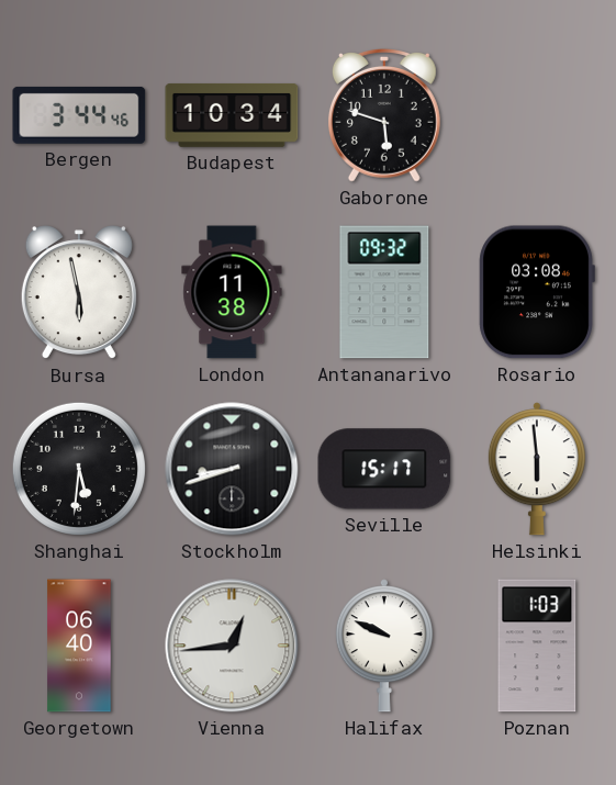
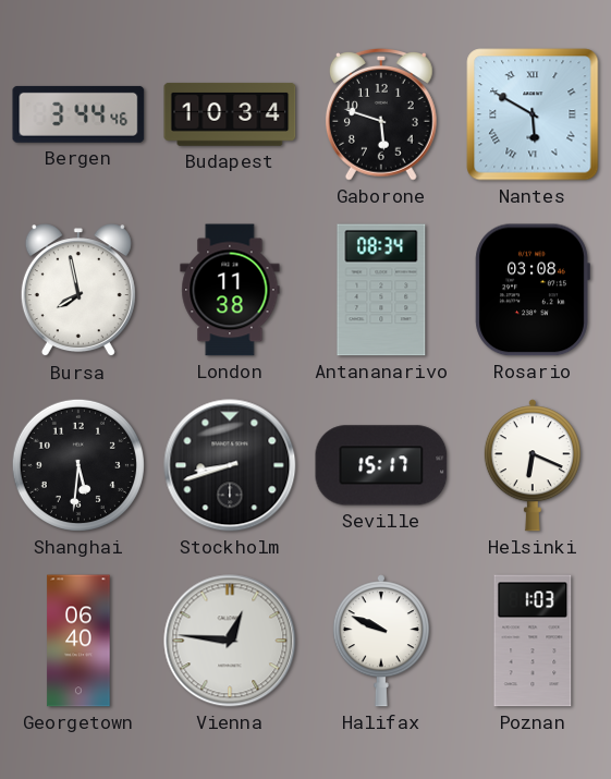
Nantes: none -> 5:50 (533, 114)
Bursa: 5:58 -> 7:58 (78, 291)
Antananarivo: 09:32 -> 08:34 (381, 290)
Helsinki: 5:59 -> 6:19 (533, 465)
Vienna: 12:44 -> 12:46 (230, 641)
